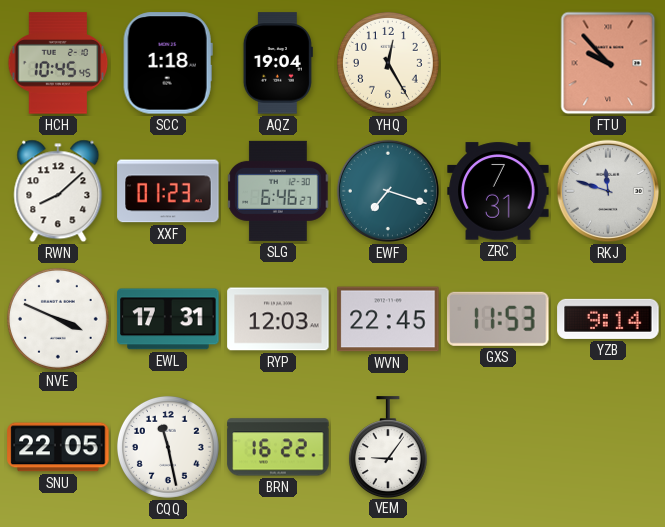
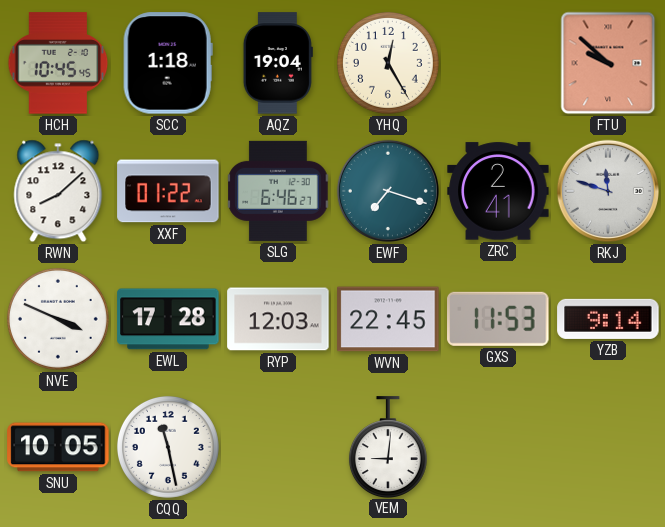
FTU: 9:53 -> 9:52 (608, 63)
XXF: 01:23 -> 01:22 (168, 191)
ZRC: 7:31 -> 2:41 (498, 191)
EWL: 17:31 -> 17:28 (168, 319)
SNU: 22:05 -> 10:05 (58, 447)
BRN: 16:22 -> none (278, 447)
VEM: 9:06 -> 9:01 (388, 447)
